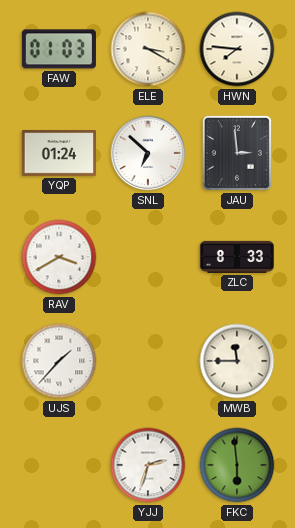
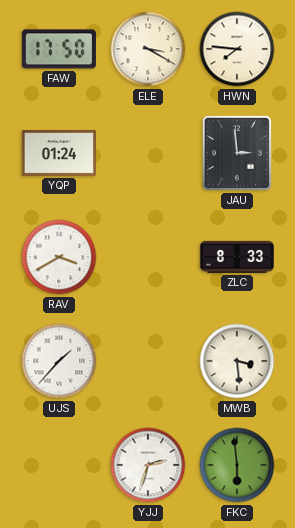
FAW: 01:03 -> 17:50 (59, 49)
SNL: 6:52 -> none (148, 153)
MWB: 11:45 -> 3:29 (237, 361)
